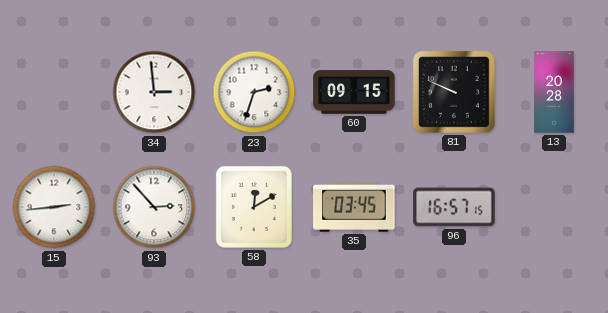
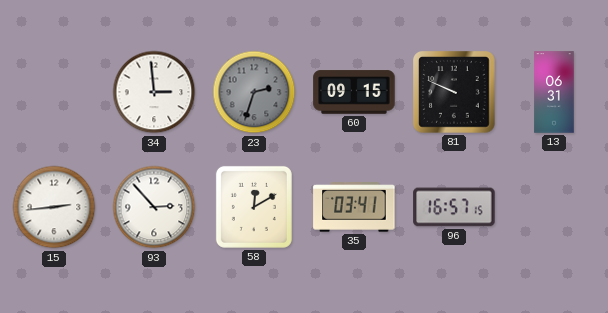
23 dial: white -> grey (254, 92)
13: 20:28 -> 06:31 (554, 92)
35: 03:45 -> 03:41 (354, 207)
